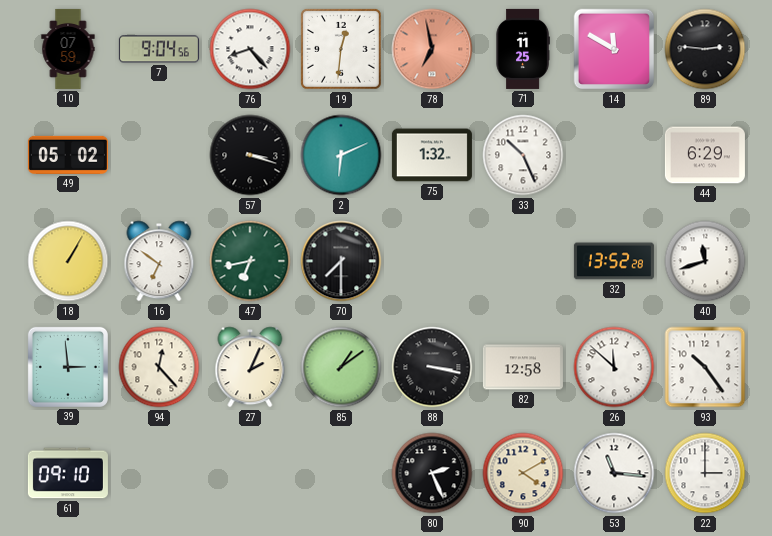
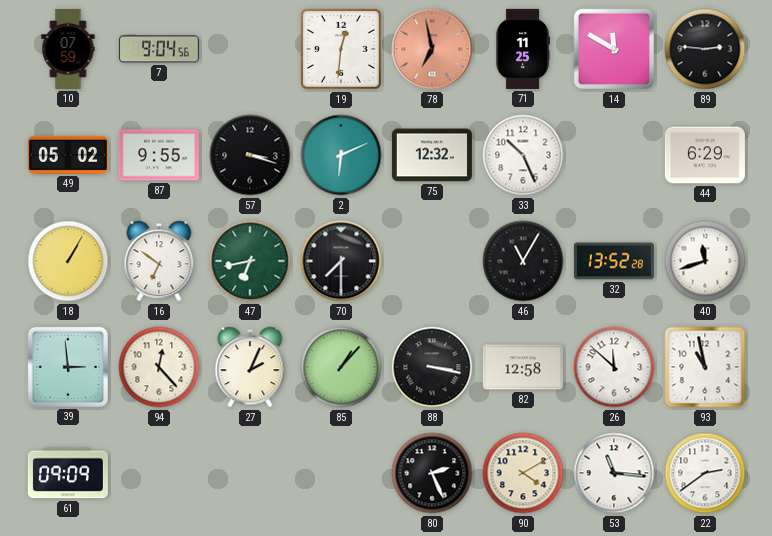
76: 8:23 -> none (250, 49)
87: none -> 9:55 (159, 155)
75: 1:32 -> 12:32 (432, 155)
46: none -> 11:05 (523, 261)
85: 1:09 -> 1:07 (341, 367)
93: 10:24 -> 10:58 (705, 367)
61: 09:10 -> 09:09 (68, 473)
22: 3:00 -> 2:39 (705, 473)
